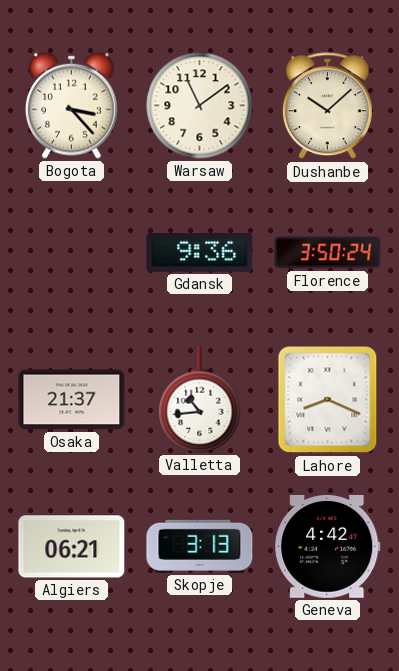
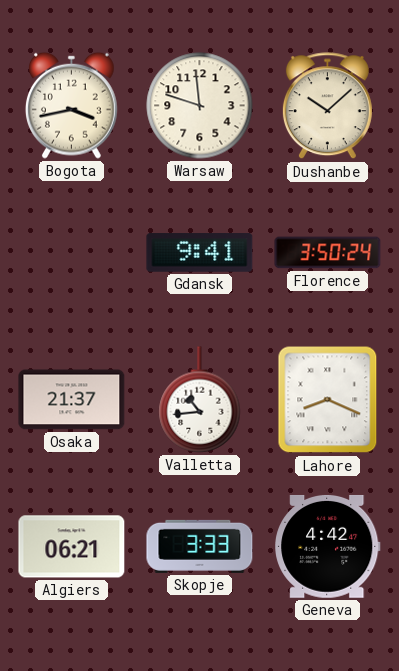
Bogota: 3:23 -> 3:43 (71, 105)
Warsaw: 11:09 -> 11:48 (200, 106)
Gdansk: 9:36 -> 9:41 (200, 253)
Skopje: 3:13 -> 3:33 (200, 546)
